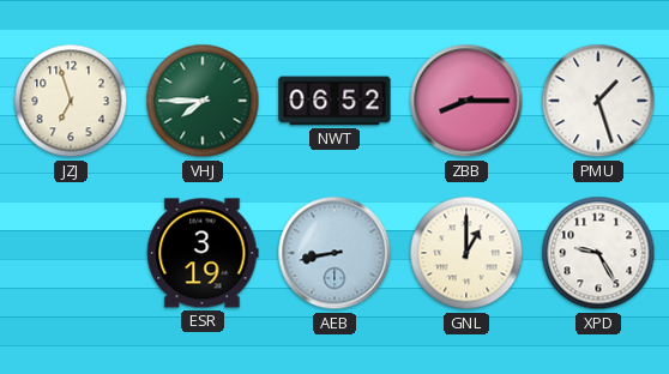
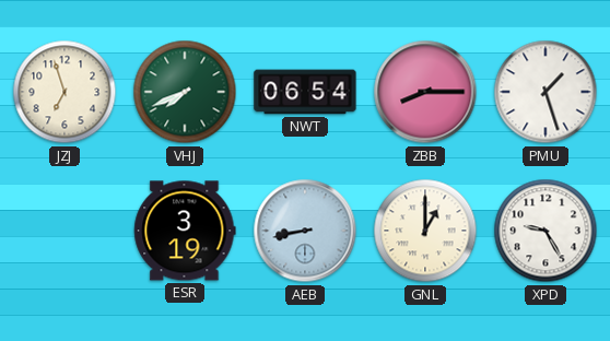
VHJ: 7:45 -> 7:41 (185, 92)
NWT: 06:52 -> 06:54 (305, 92)
